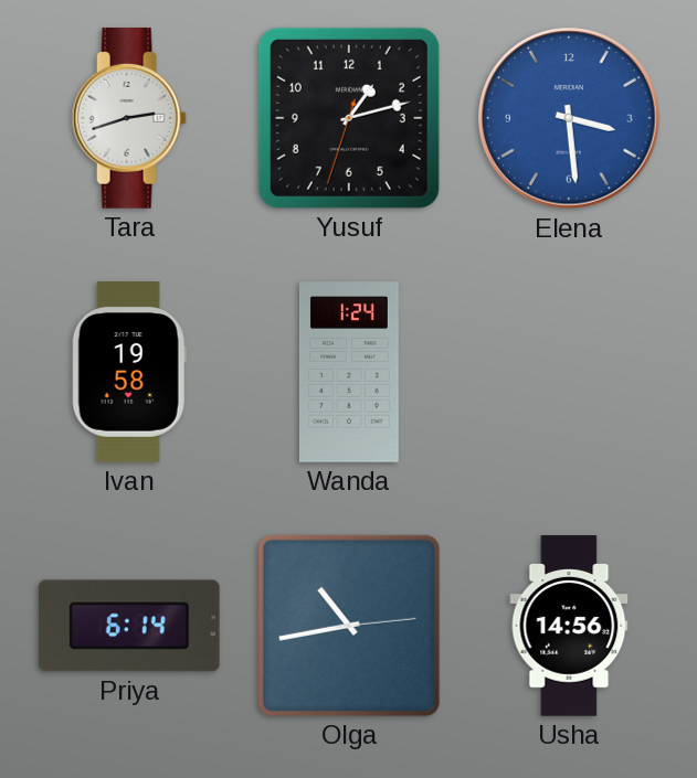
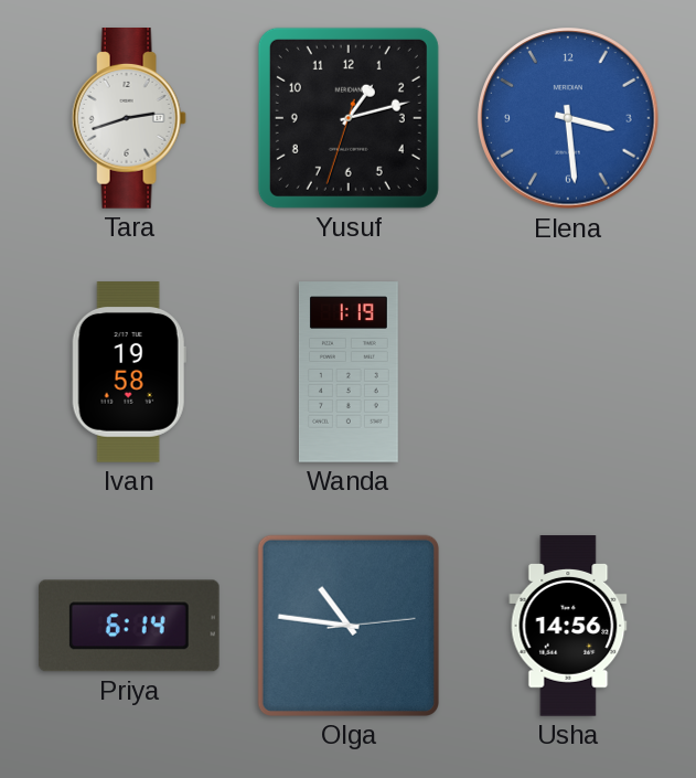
Wanda: 1:24 -> 1:19 (349, 372)
Olga: 10:43 -> 10:46 (349, 626)
